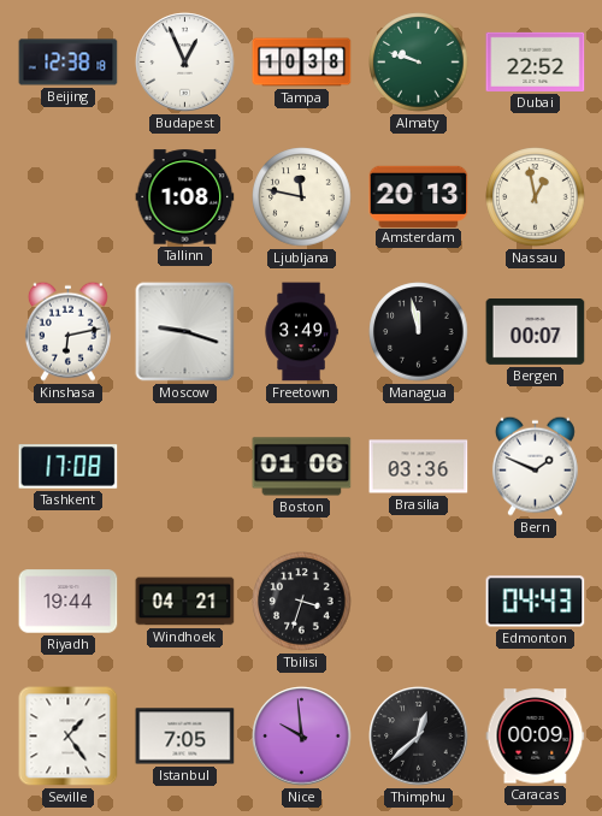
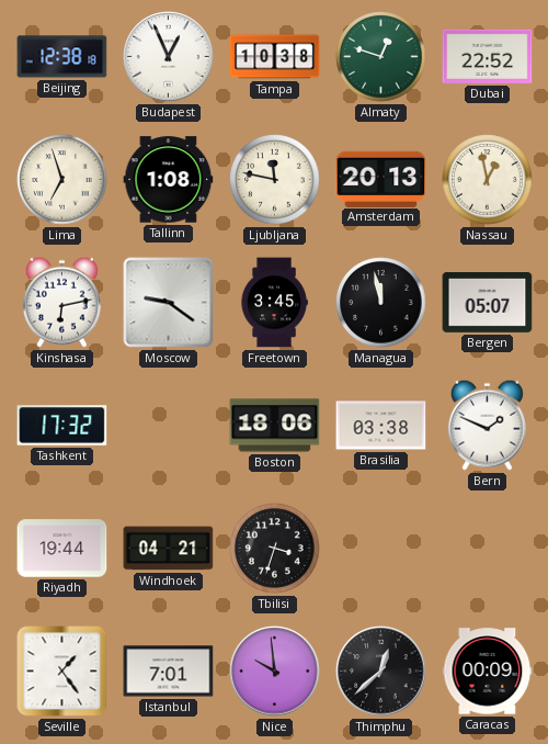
Almaty: 9:48 -> 12:48 (381, 57)
Lima: none -> 6:57 (62, 180)
Moscow: 9:18 -> 9:21 (169, 303)
Freetown: 3:49 -> 3:45 (274, 303)
Bergen: 00:07 -> 05:07 (488, 303)
Tashkent: 17:08 -> 17:32 (62, 426)
Boston: 01:06 -> 18:06 (275, 426)
Brasilia: 03:36 -> 03:38 (381, 426)
Edmonton: 04:43 -> none (536, 602)
Istanbul: 7:05 -> 7:01 (169, 672)
